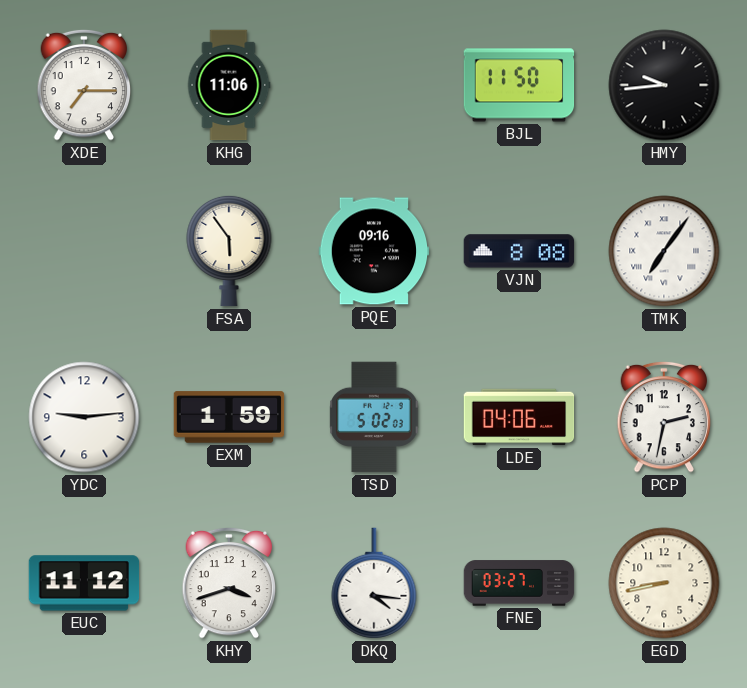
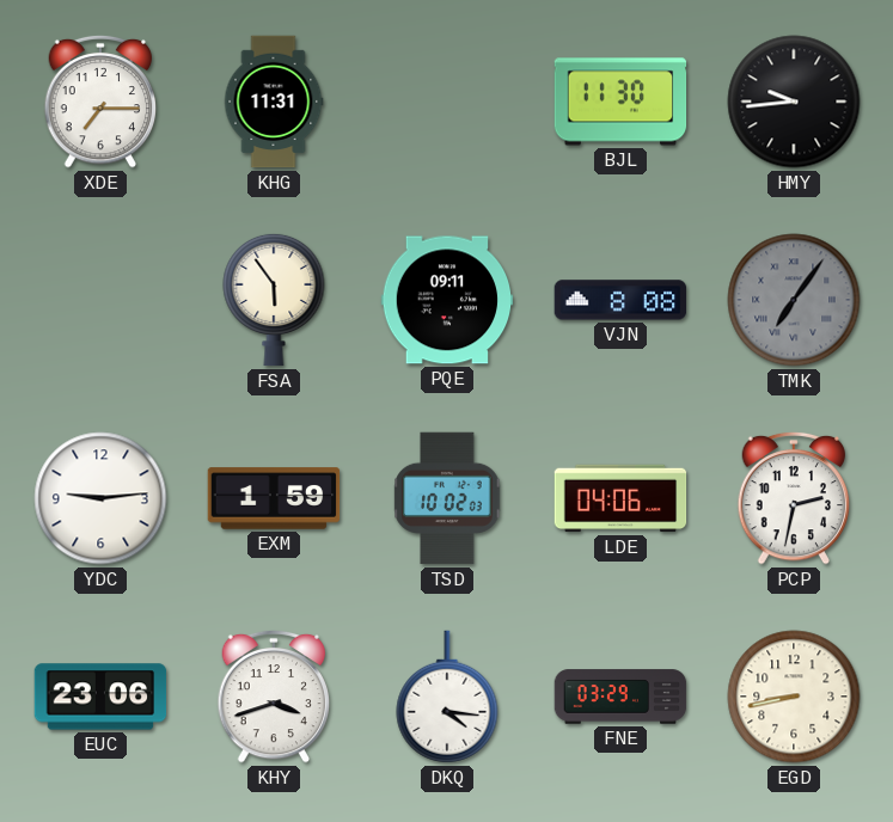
KHG: 11:06 -> 11:31 (274, 102)
BJL: 11:50 -> 11:30 (620, 102)
PQE: 09:16 -> 09:11 (447, 300)
TMK dial: white -> grey (794, 300)
TSD: 5:02 -> 10:02 (447, 498)
EUC: 11:12 -> 23:06 (100, 697)
FNE: 03:27 -> 03:29 (620, 697)
